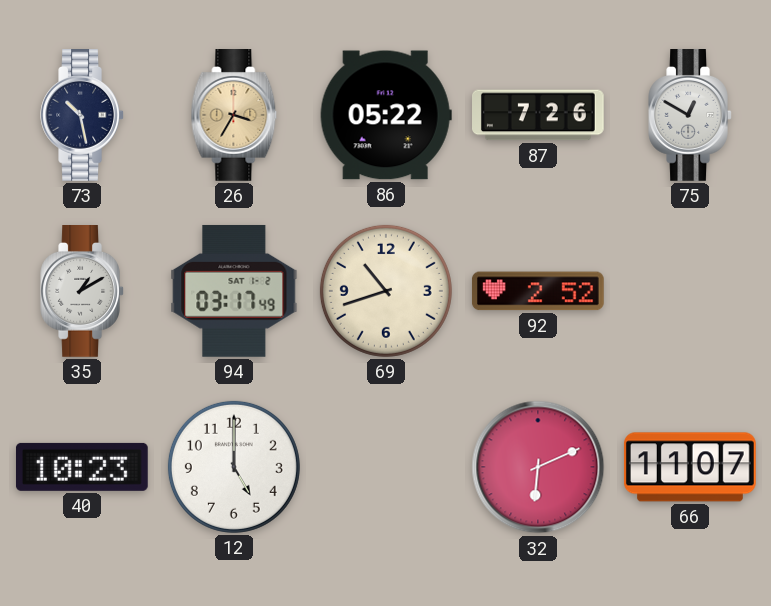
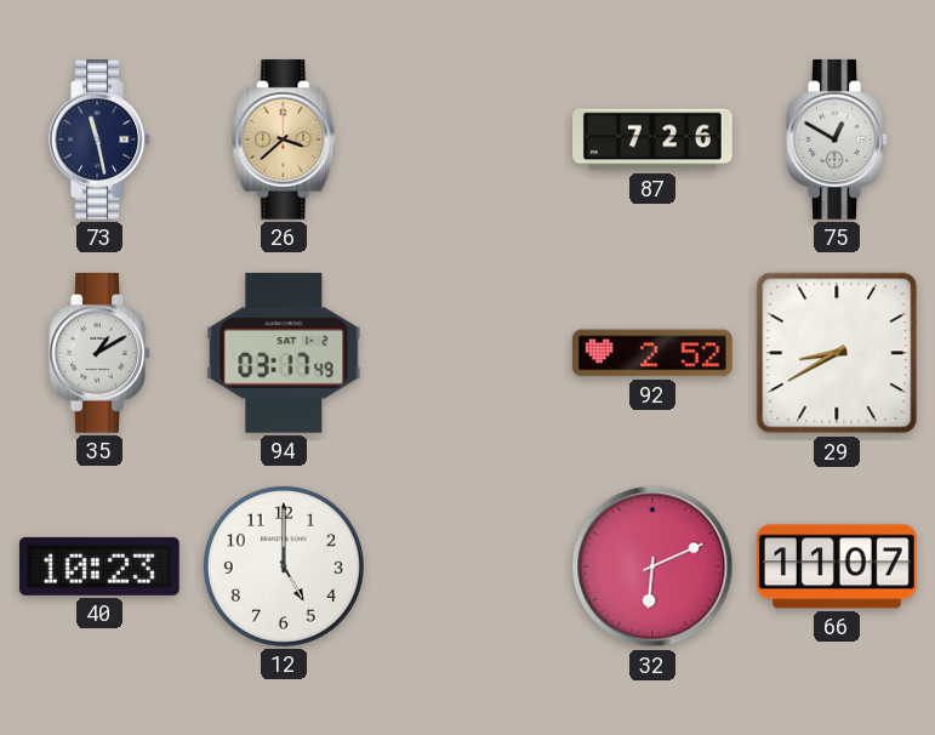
73: 10:28 -> 11:28 (99, 141)
26: 3:35 -> 3:38 (284, 141)
86: 05:22 -> none (386, 115)
69: 10:42 -> none (386, 291)
29: none -> 8:40 (837, 353)
